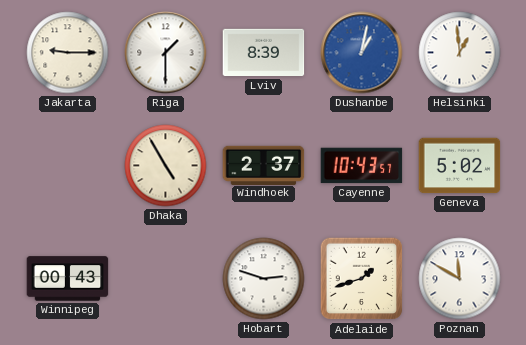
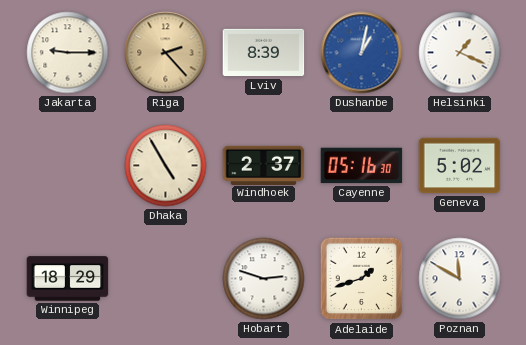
Riga: 1:30 -> 2:23 (166, 53)
Riga dial: white -> champagne (166, 53)
Helsinki: 12:59 -> 1:19 (460, 53)
Cayenne: 10:43 -> 05:16 (362, 166)
Winnipeg: 00:43 -> 18:29 (68, 279)
